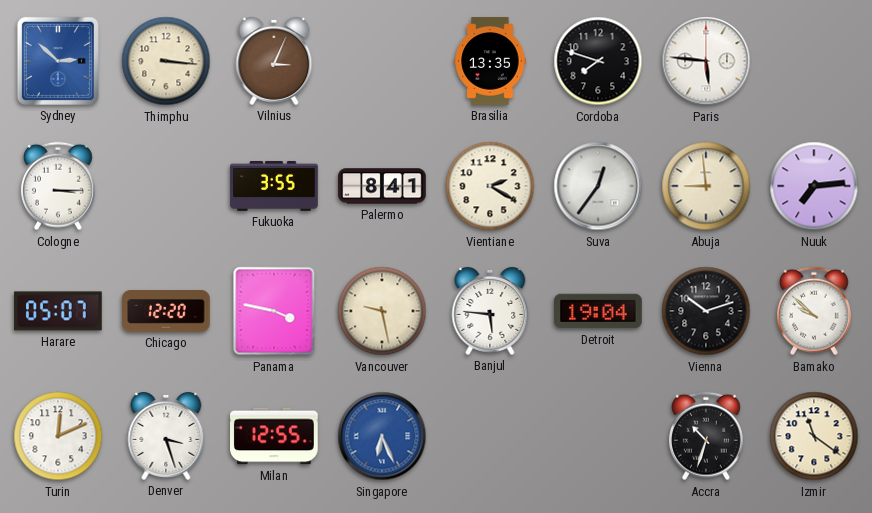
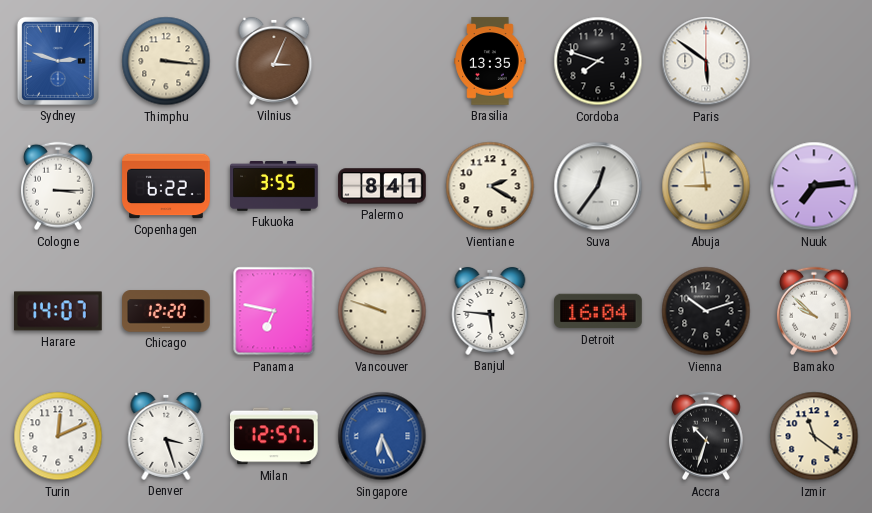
Sydney: 2:52 -> 2:48 (58, 61)
Paris: 5:46 -> 5:51 (706, 61)
Copenhagen: none -> 6:22 (166, 186)
Harare: 05:07 -> 14:07 (58, 311)
Panama: 3:47 -> 6:47 (274, 311)
Vancouver: 9:28 -> 9:48 (382, 311)
Detroit: 19:04 -> 16:04 (598, 311)
Milan: 12:55 -> 12:57 (275, 436)
